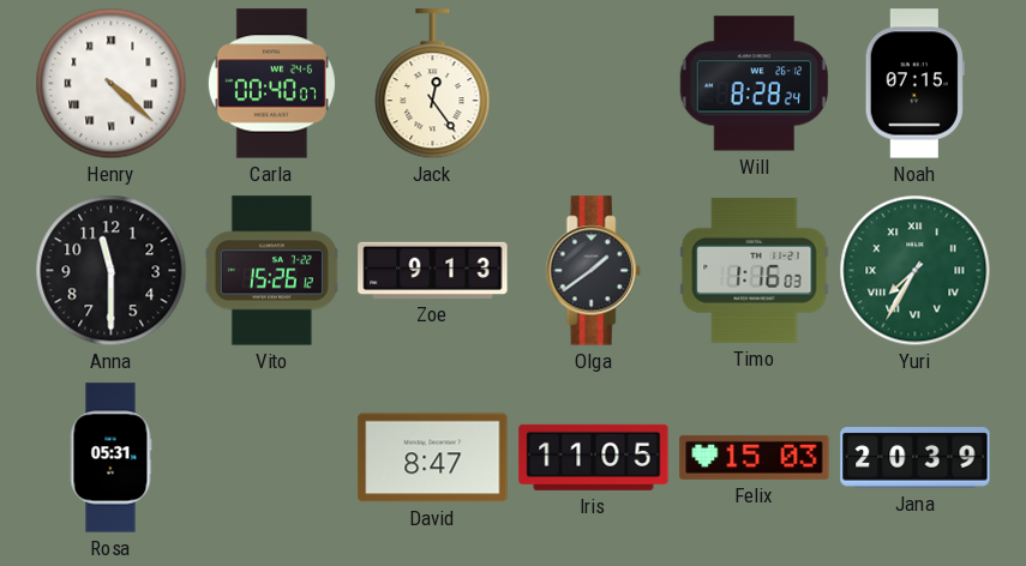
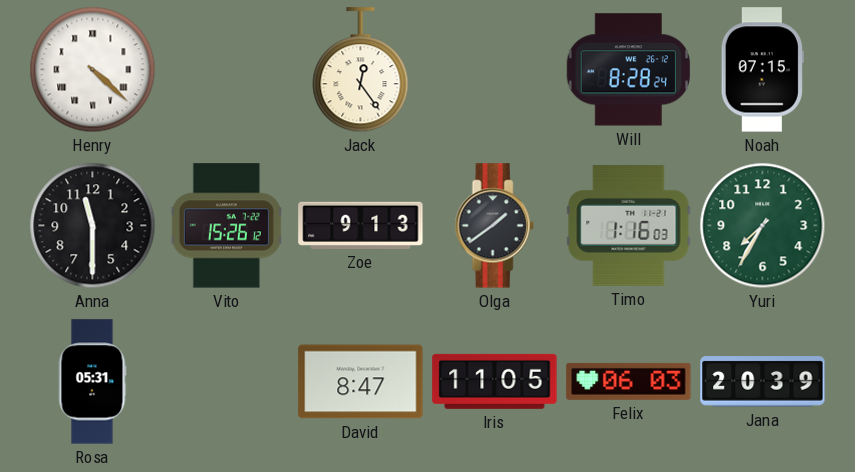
Carla: 00:40 -> none (271, 84)
Yuri numerals: Roman -> Arabic (763, 226)
Felix: 15:03 -> 06:03 (629, 381)
